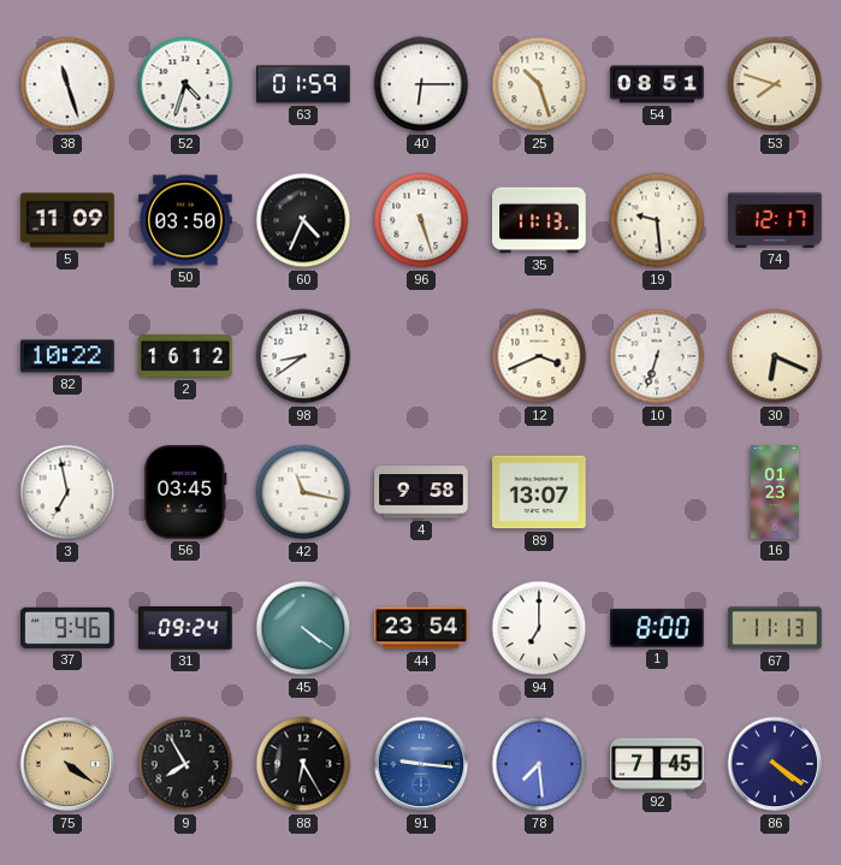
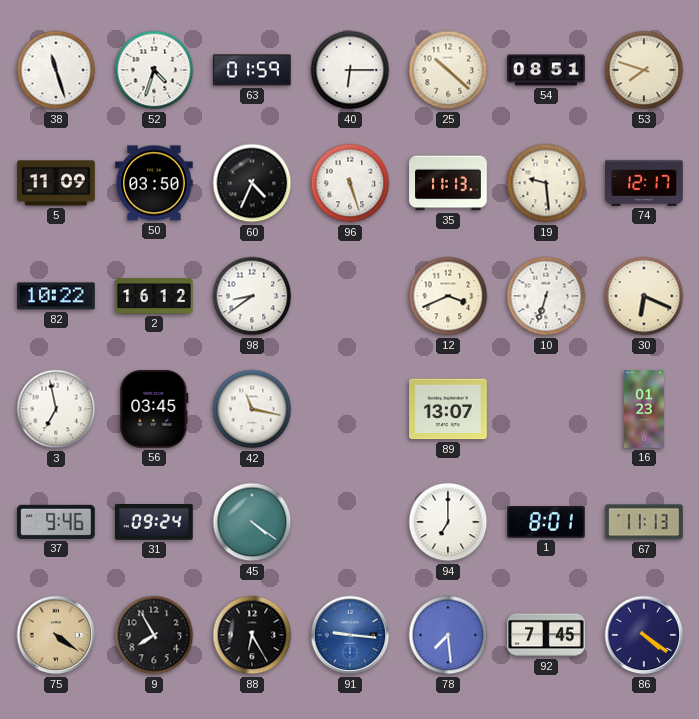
25: 10:27 -> 10:22 (448, 70)
4: 9:58 -> none (421, 492)
44: 23:54 -> none (421, 628)
1: 8:00 -> 8:01 (546, 522)
